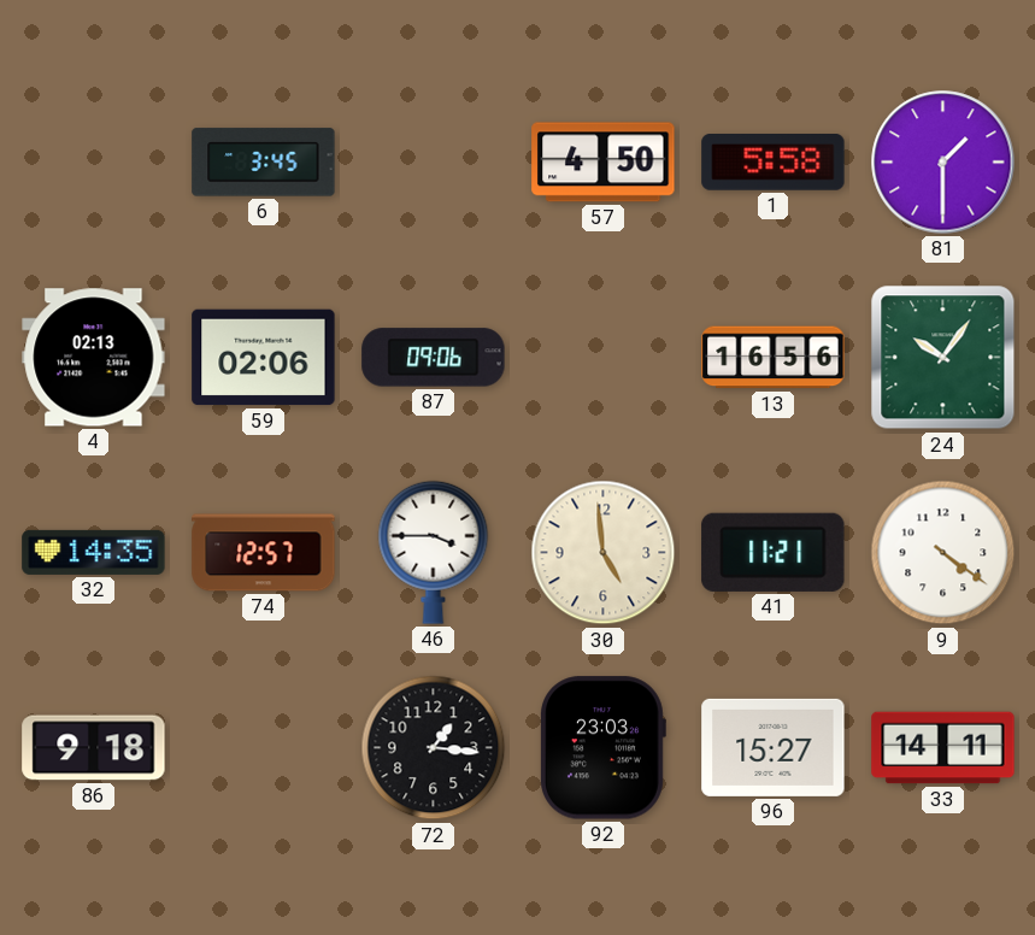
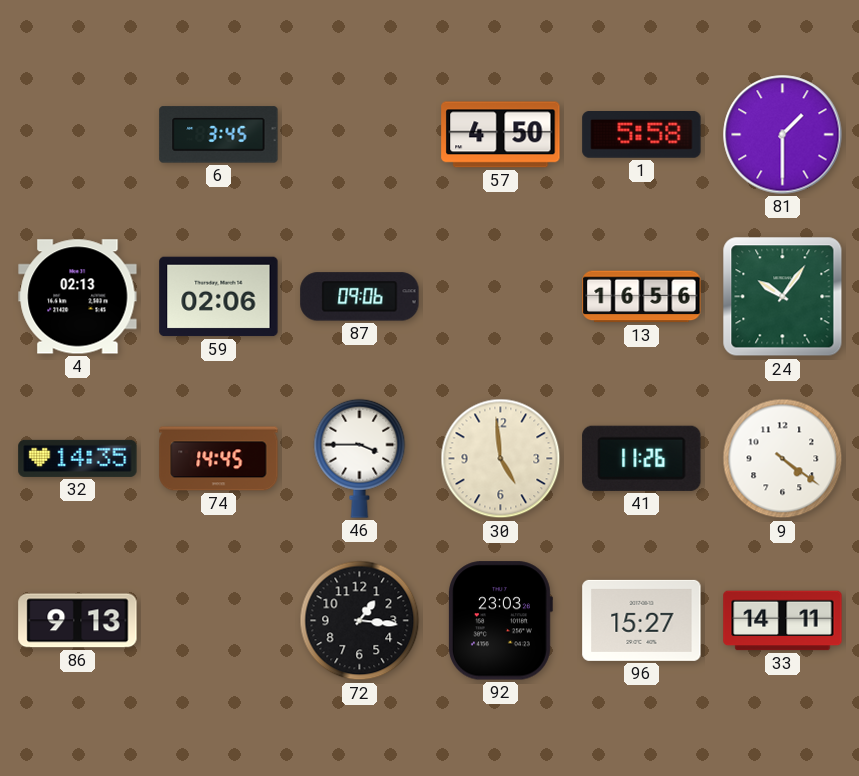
74: 12:57 -> 14:45 (219, 459)
41: 11:21 -> 11:26 (642, 458)
86: 9:18 -> 9:13 (78, 621)
